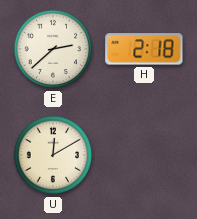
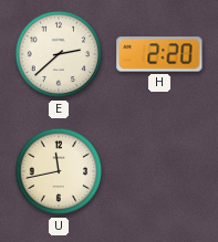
H: 2:18 -> 2:20 (159, 54)
U: 12:10 -> 11:43 (59, 171)
